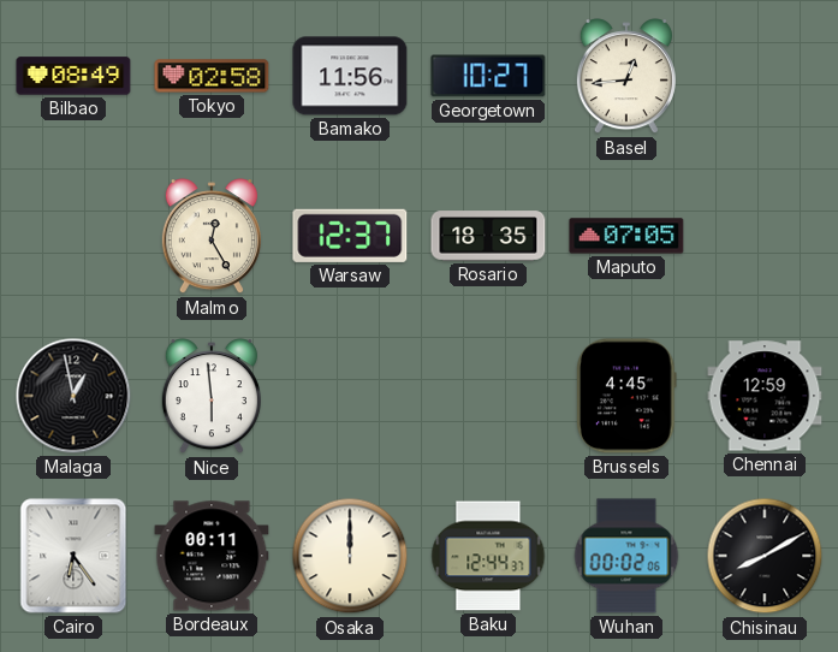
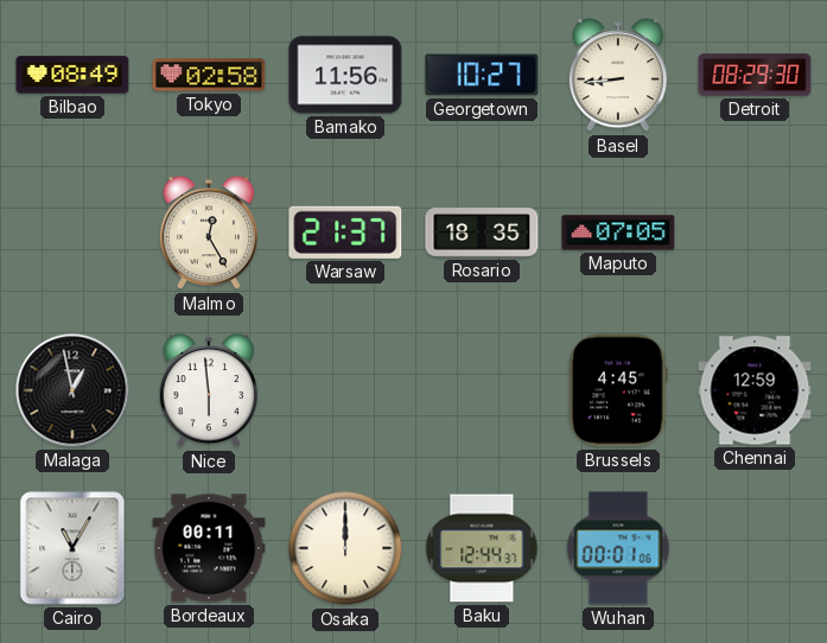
Basel: 12:44 -> 8:44 (618, 76)
Detroit: none -> 08:29 (755, 75)
Warsaw: 12:37 -> 21:37 (345, 233)
Cairo: 6:24 -> 11:05 (72, 548)
Wuhan: 00:02 -> 00:01 (618, 548)
Chisinau: 8:10 -> none (765, 556)
